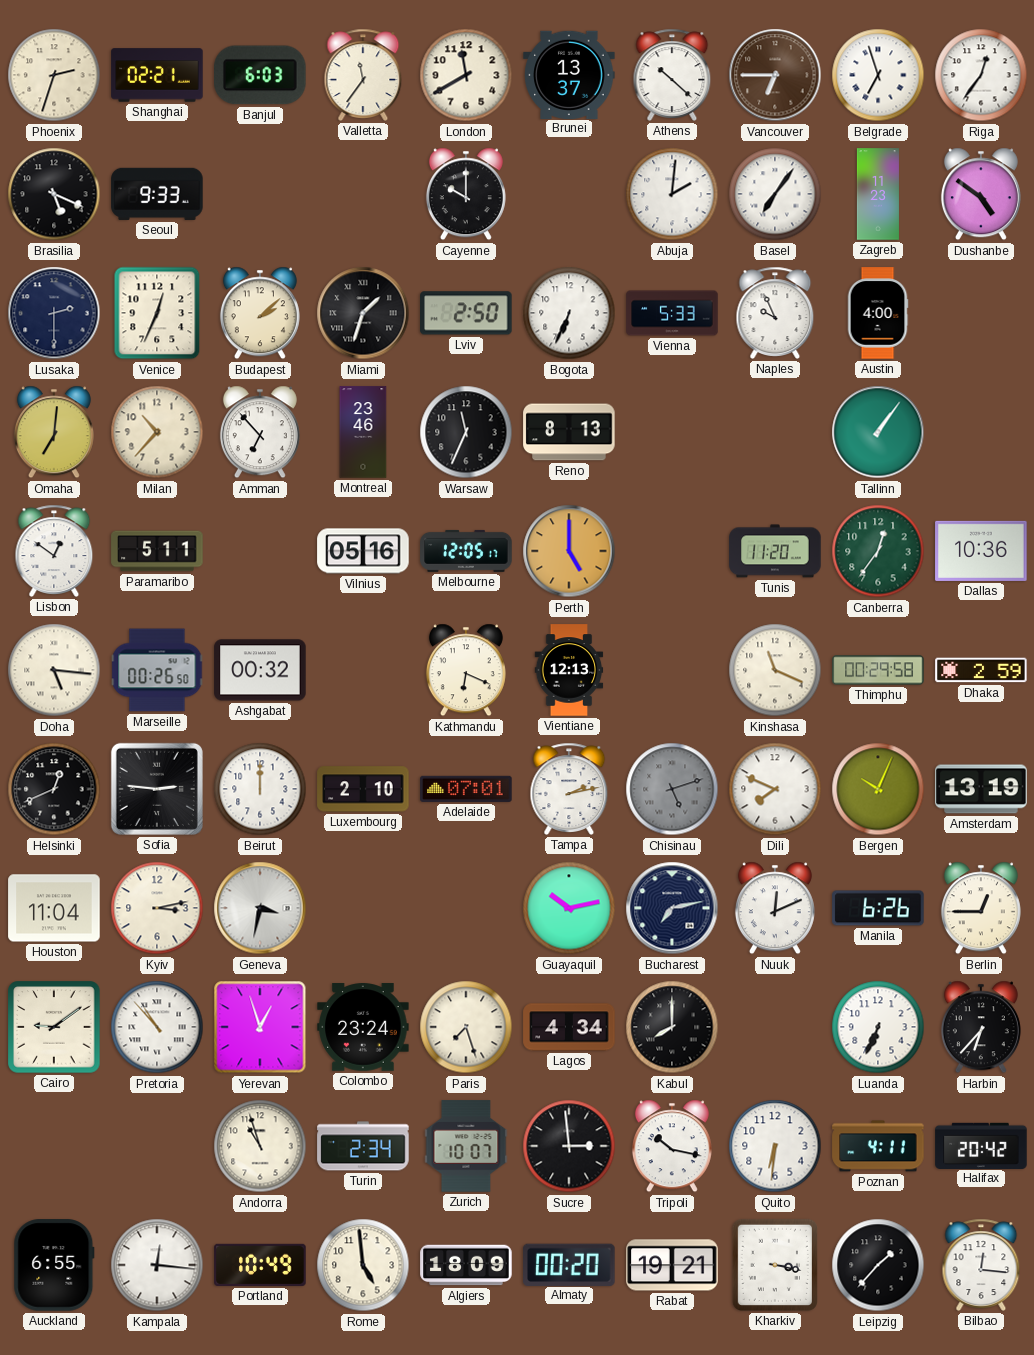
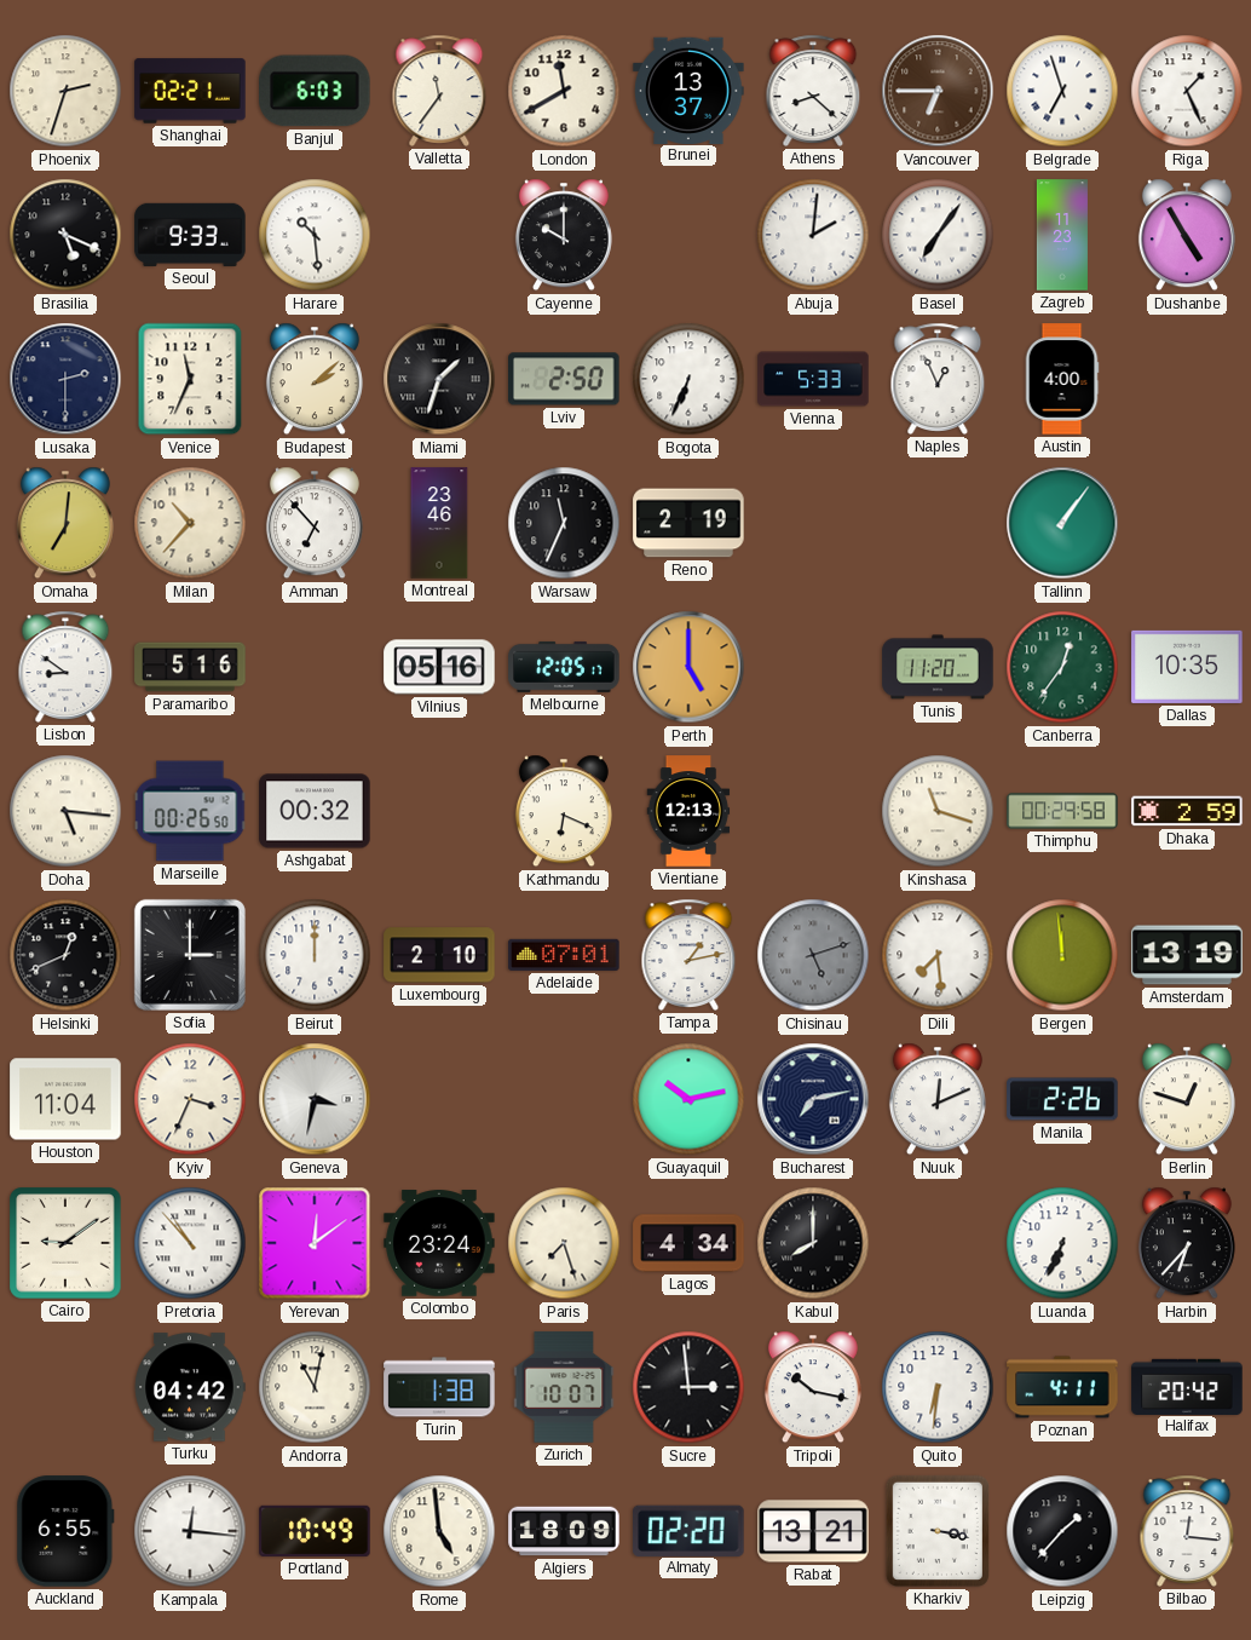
Athens: 10:22 -> 8:22 (813, 91)
Riga: 12:36 -> 1:26 (1187, 91)
Harare: none -> 10:29 (315, 235)
Dushanbe: 4:51 -> 4:55 (1187, 235)
Venice: 12:34 -> 11:34 (190, 379)
Naples: 9:56 -> 12:56 (938, 379)
Reno: 8:13 -> 2:19 (688, 523)
Lisbon: 12:51 -> 8:51 (65, 667)
Paramaribo: 5:11 -> 5:16 (190, 667)
Dallas: 10:36 -> 10:35 (1187, 667)
Kinshasa: 11:19 -> 11:18 (938, 811)
Sofia: 2:46 -> 3:00 (190, 955)
Tampa: 2:13 -> 1:13 (688, 955)
Dili: 7:49 -> 7:29 (938, 955)
Bergen: 10:04 -> 11:59 (1062, 955)
Kyiv: 3:13 -> 3:34 (190, 1099)
Manila: 6:26 -> 2:26 (1062, 1099)
Berlin: 12:45 -> 12:48 (1187, 1099)
Yerevan: 12:57 -> 12:09 (315, 1243)
Turku: none -> 04:42 (190, 1387)
Andorra: 10:57 -> 11:02 (315, 1387)
Turin: 2:34 -> 1:38 (439, 1387)
Almaty: 00:20 -> 02:20 (688, 1530)
Rabat: 19:21 -> 13:21 (813, 1531)
